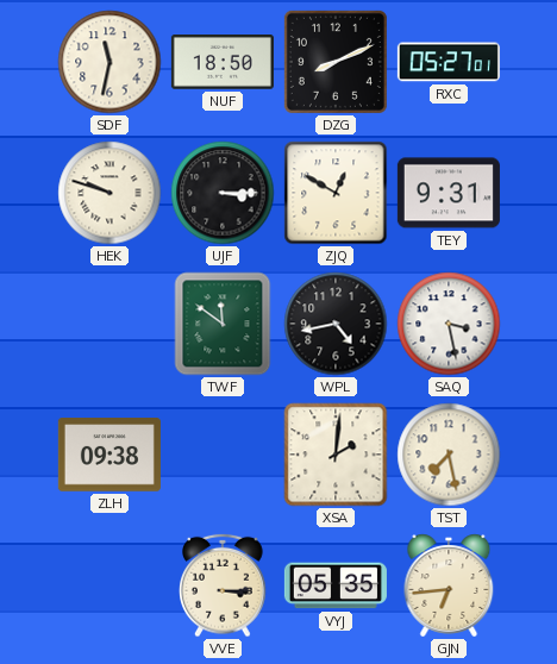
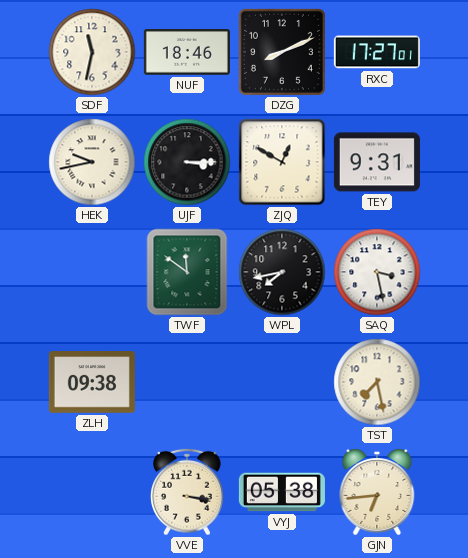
NUF: 18:50 -> 18:46 (187, 53)
RXC: 05:27 -> 17:27 (377, 52)
HEK: 9:48 -> 9:43 (92, 162)
WPL: 4:43 -> 7:43 (282, 272)
XSA: 2:01 -> none (336, 455)
VVE: 3:15 -> 3:17 (187, 492)
VYJ: 05:35 -> 05:38 (282, 492)
